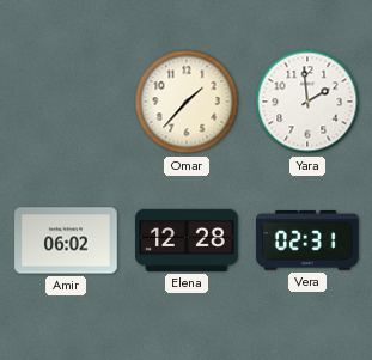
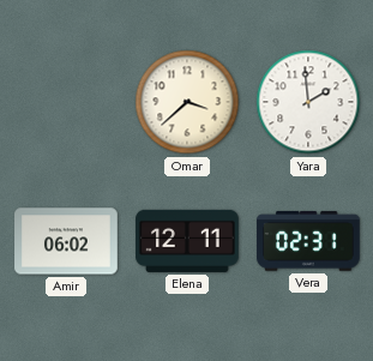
Omar: 1:37 -> 3:38 (187, 102)
Elena: 12:28 -> 12:11 (187, 241)
